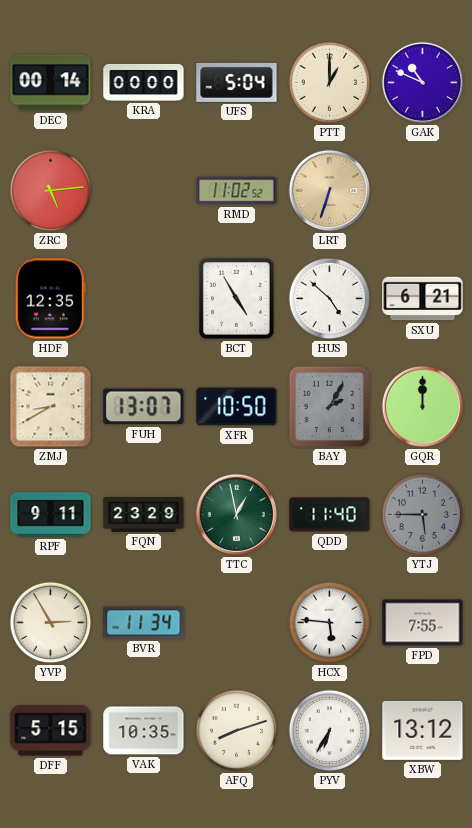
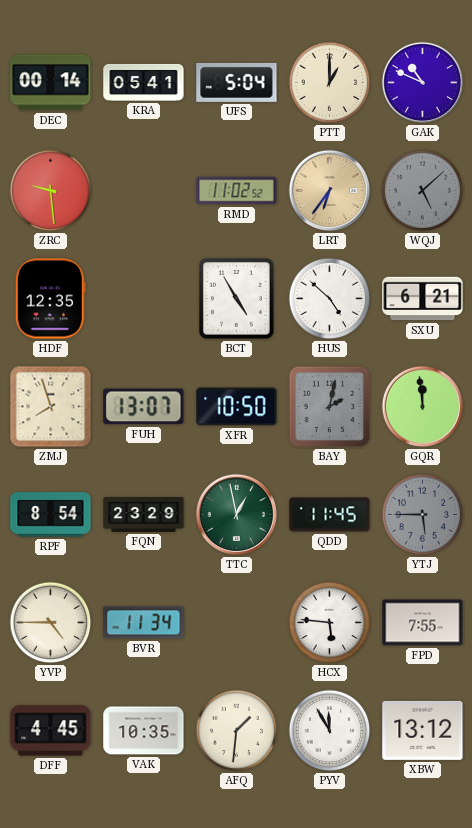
KRA: 00:00 -> 05:41 (144, 82)
ZRC: 5:14 -> 9:29 (51, 191)
LRT: 6:33 -> 6:36 (329, 190)
WQJ: none -> 5:08 (423, 191)
ZMJ: 8:40 -> 7:57 (51, 407)
BAY: 2:05 -> 2:02 (330, 407)
GQR: 12:00 -> 11:59 (422, 406)
RPF: 9:11 -> 8:54 (51, 515)
QDD: 11:40 -> 11:45 (330, 515)
YVP: 2:55 -> 4:45 (51, 623)
DFF: 5:15 -> 4:45 (51, 731)
AFQ: 8:12 -> 1:31 (237, 731)
PYV: 6:35 -> 11:55 (330, 731)
